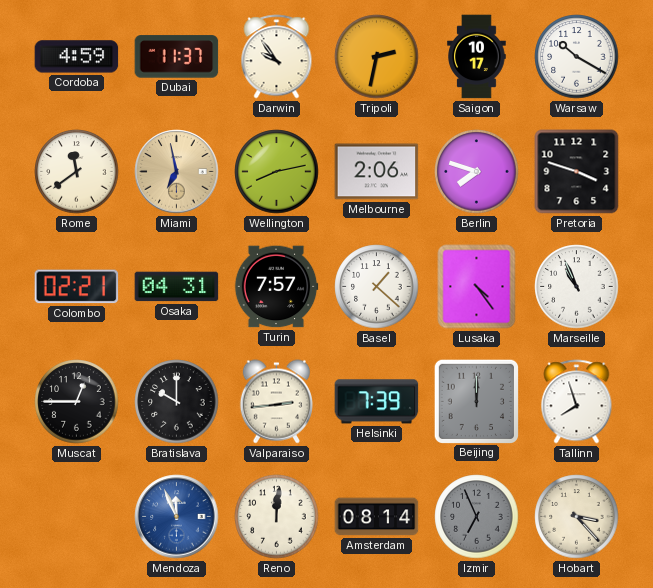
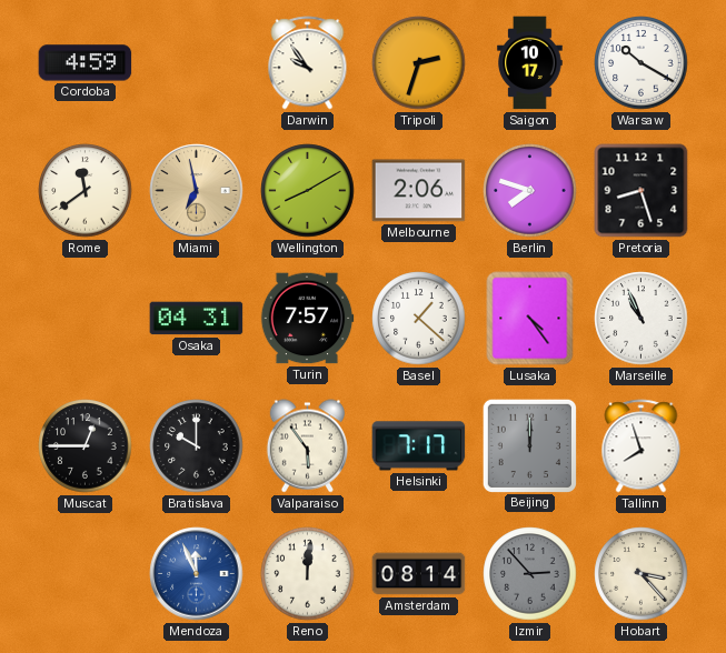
Dubai: 11:37 -> none (177, 57)
Tripoli: 2:32 -> 2:33 (419, 63)
Wellington: 8:13 -> 8:10 (308, 191)
Pretoria: 3:48 -> 8:27 (642, 191)
Colombo: 02:21 -> none (77, 287)
Valparaiso: 2:44 -> 5:54 (307, 446)
Helsinki: 7:39 -> 7:17 (419, 446)
Izmir: 6:56 -> 2:53 (530, 574)
